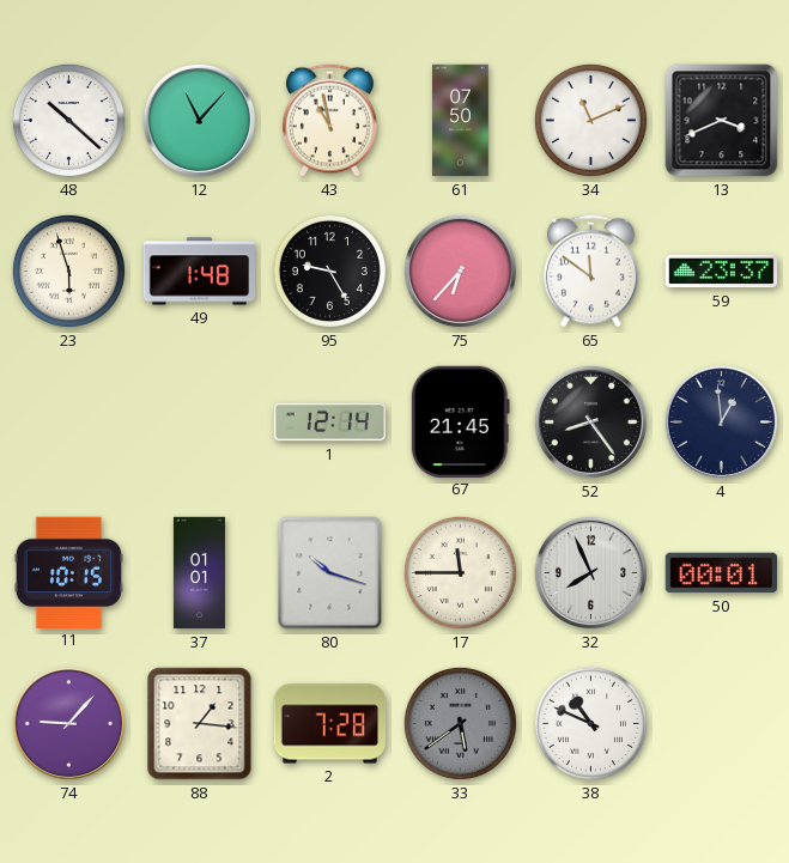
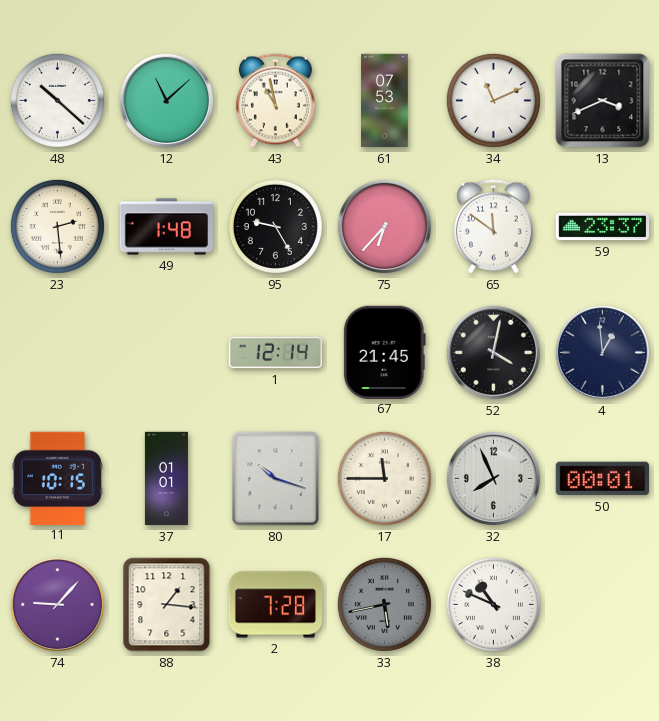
12: 11:07 -> 11:08 (166, 100)
61: 07:50 -> 07:53 (385, 101)
23: 5:57 -> 2:29 (57, 226)
52: 8:24 -> 4:02 (493, 352)
33: 5:39 -> 5:43 (384, 604)
